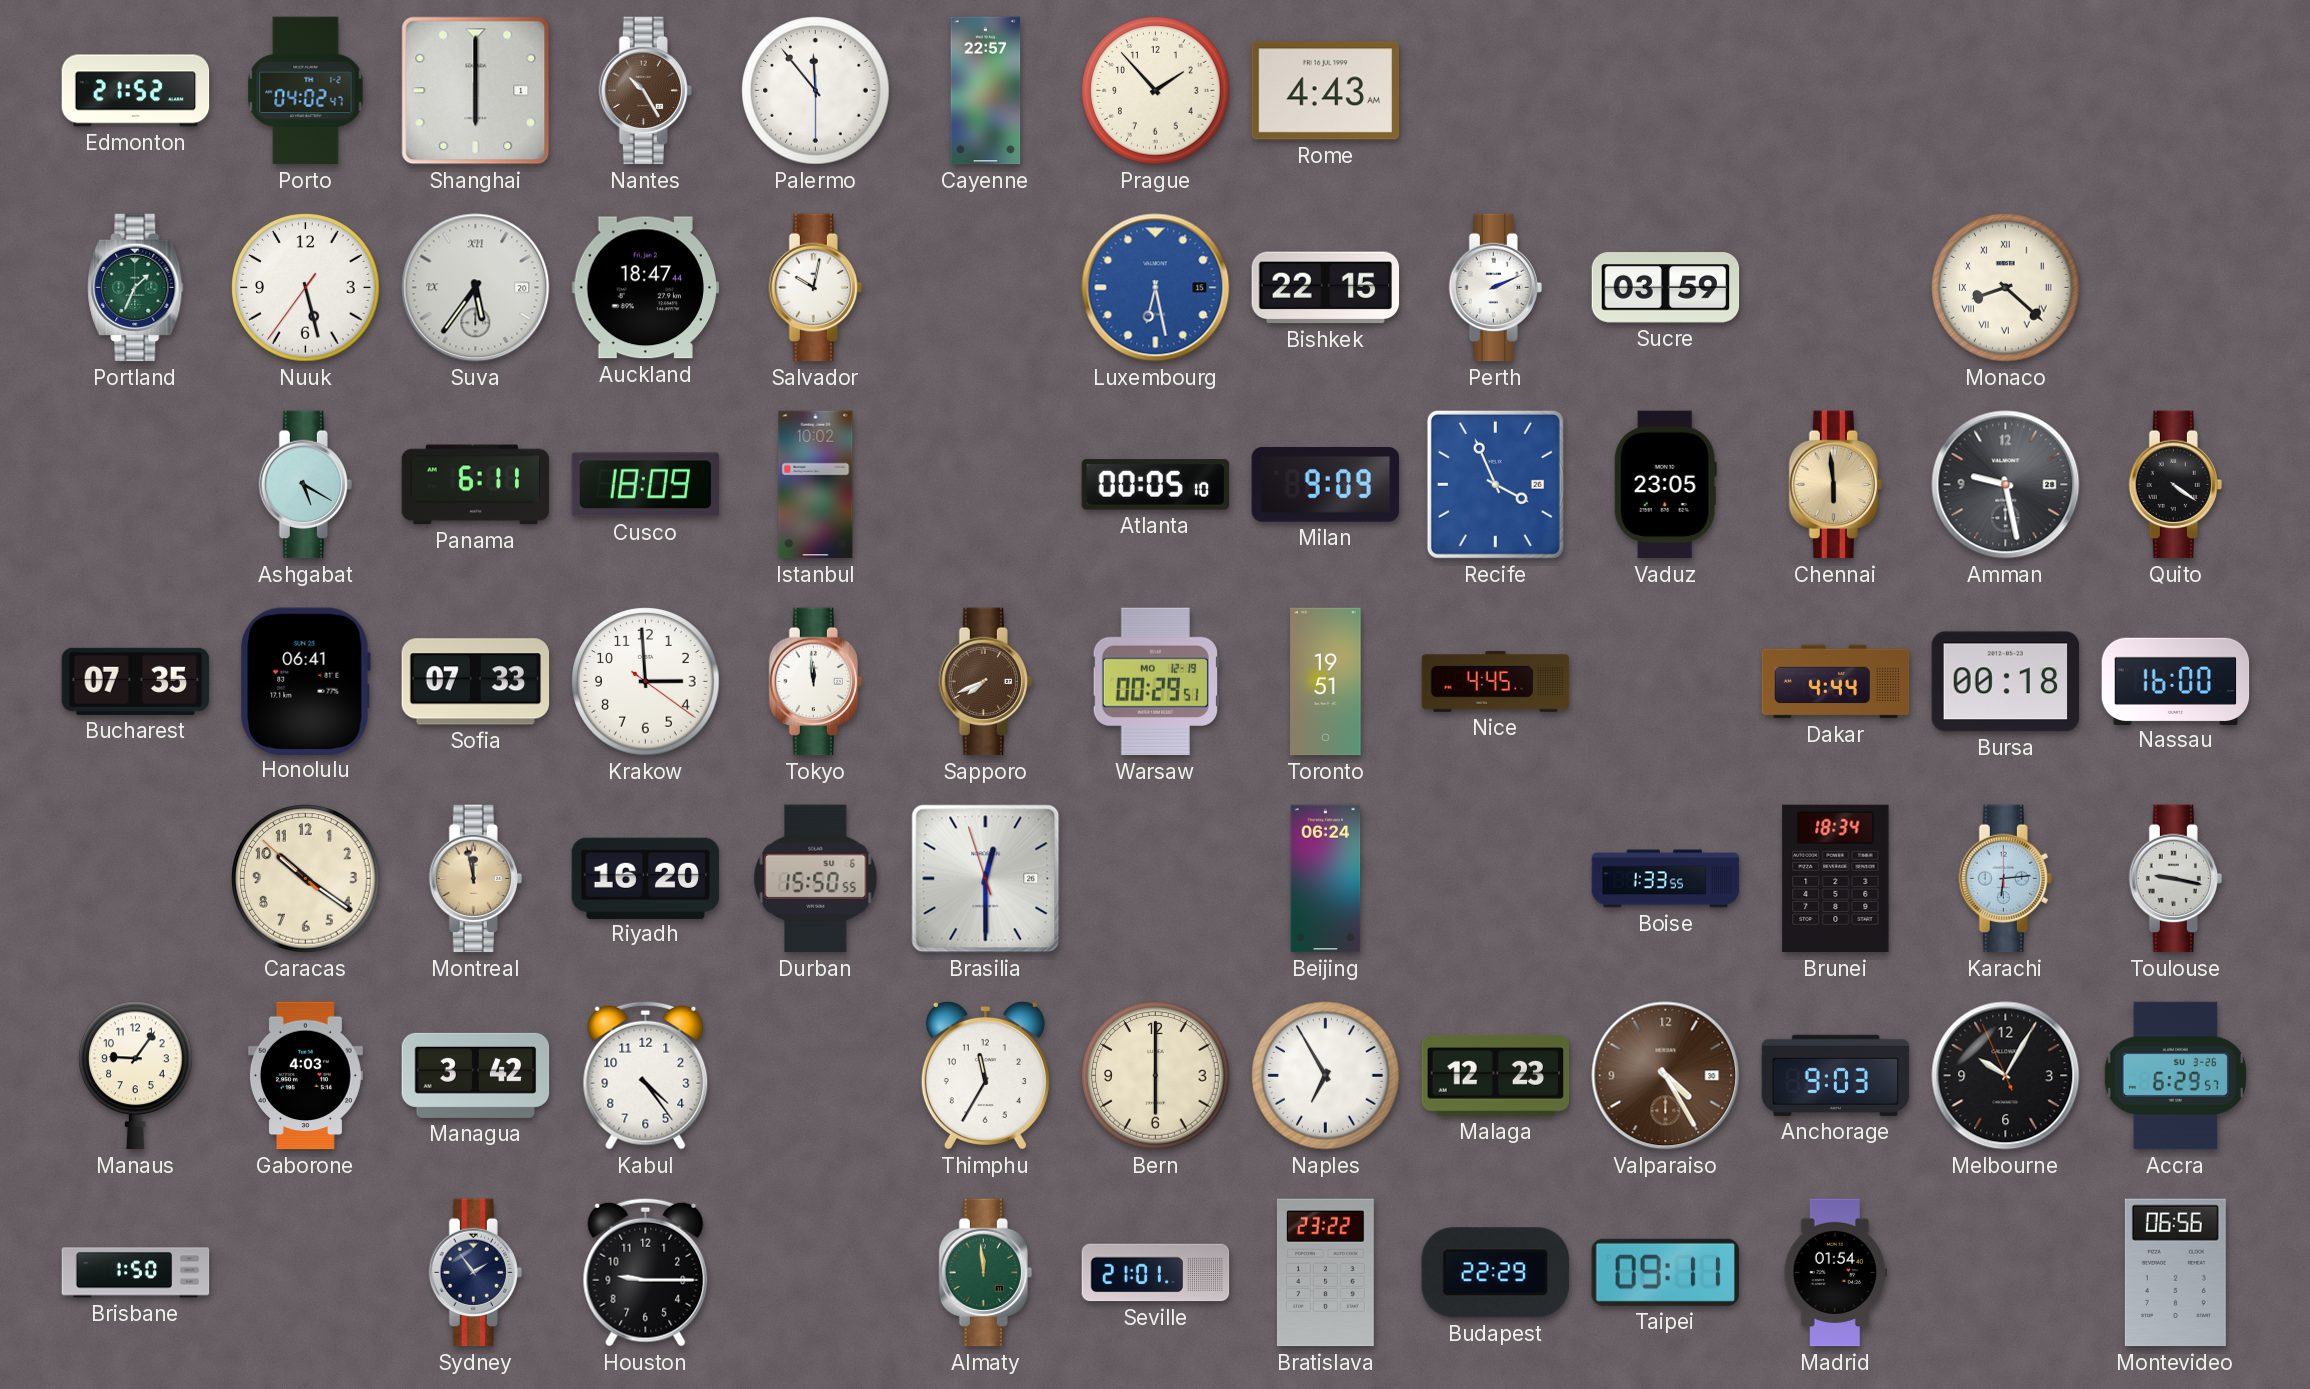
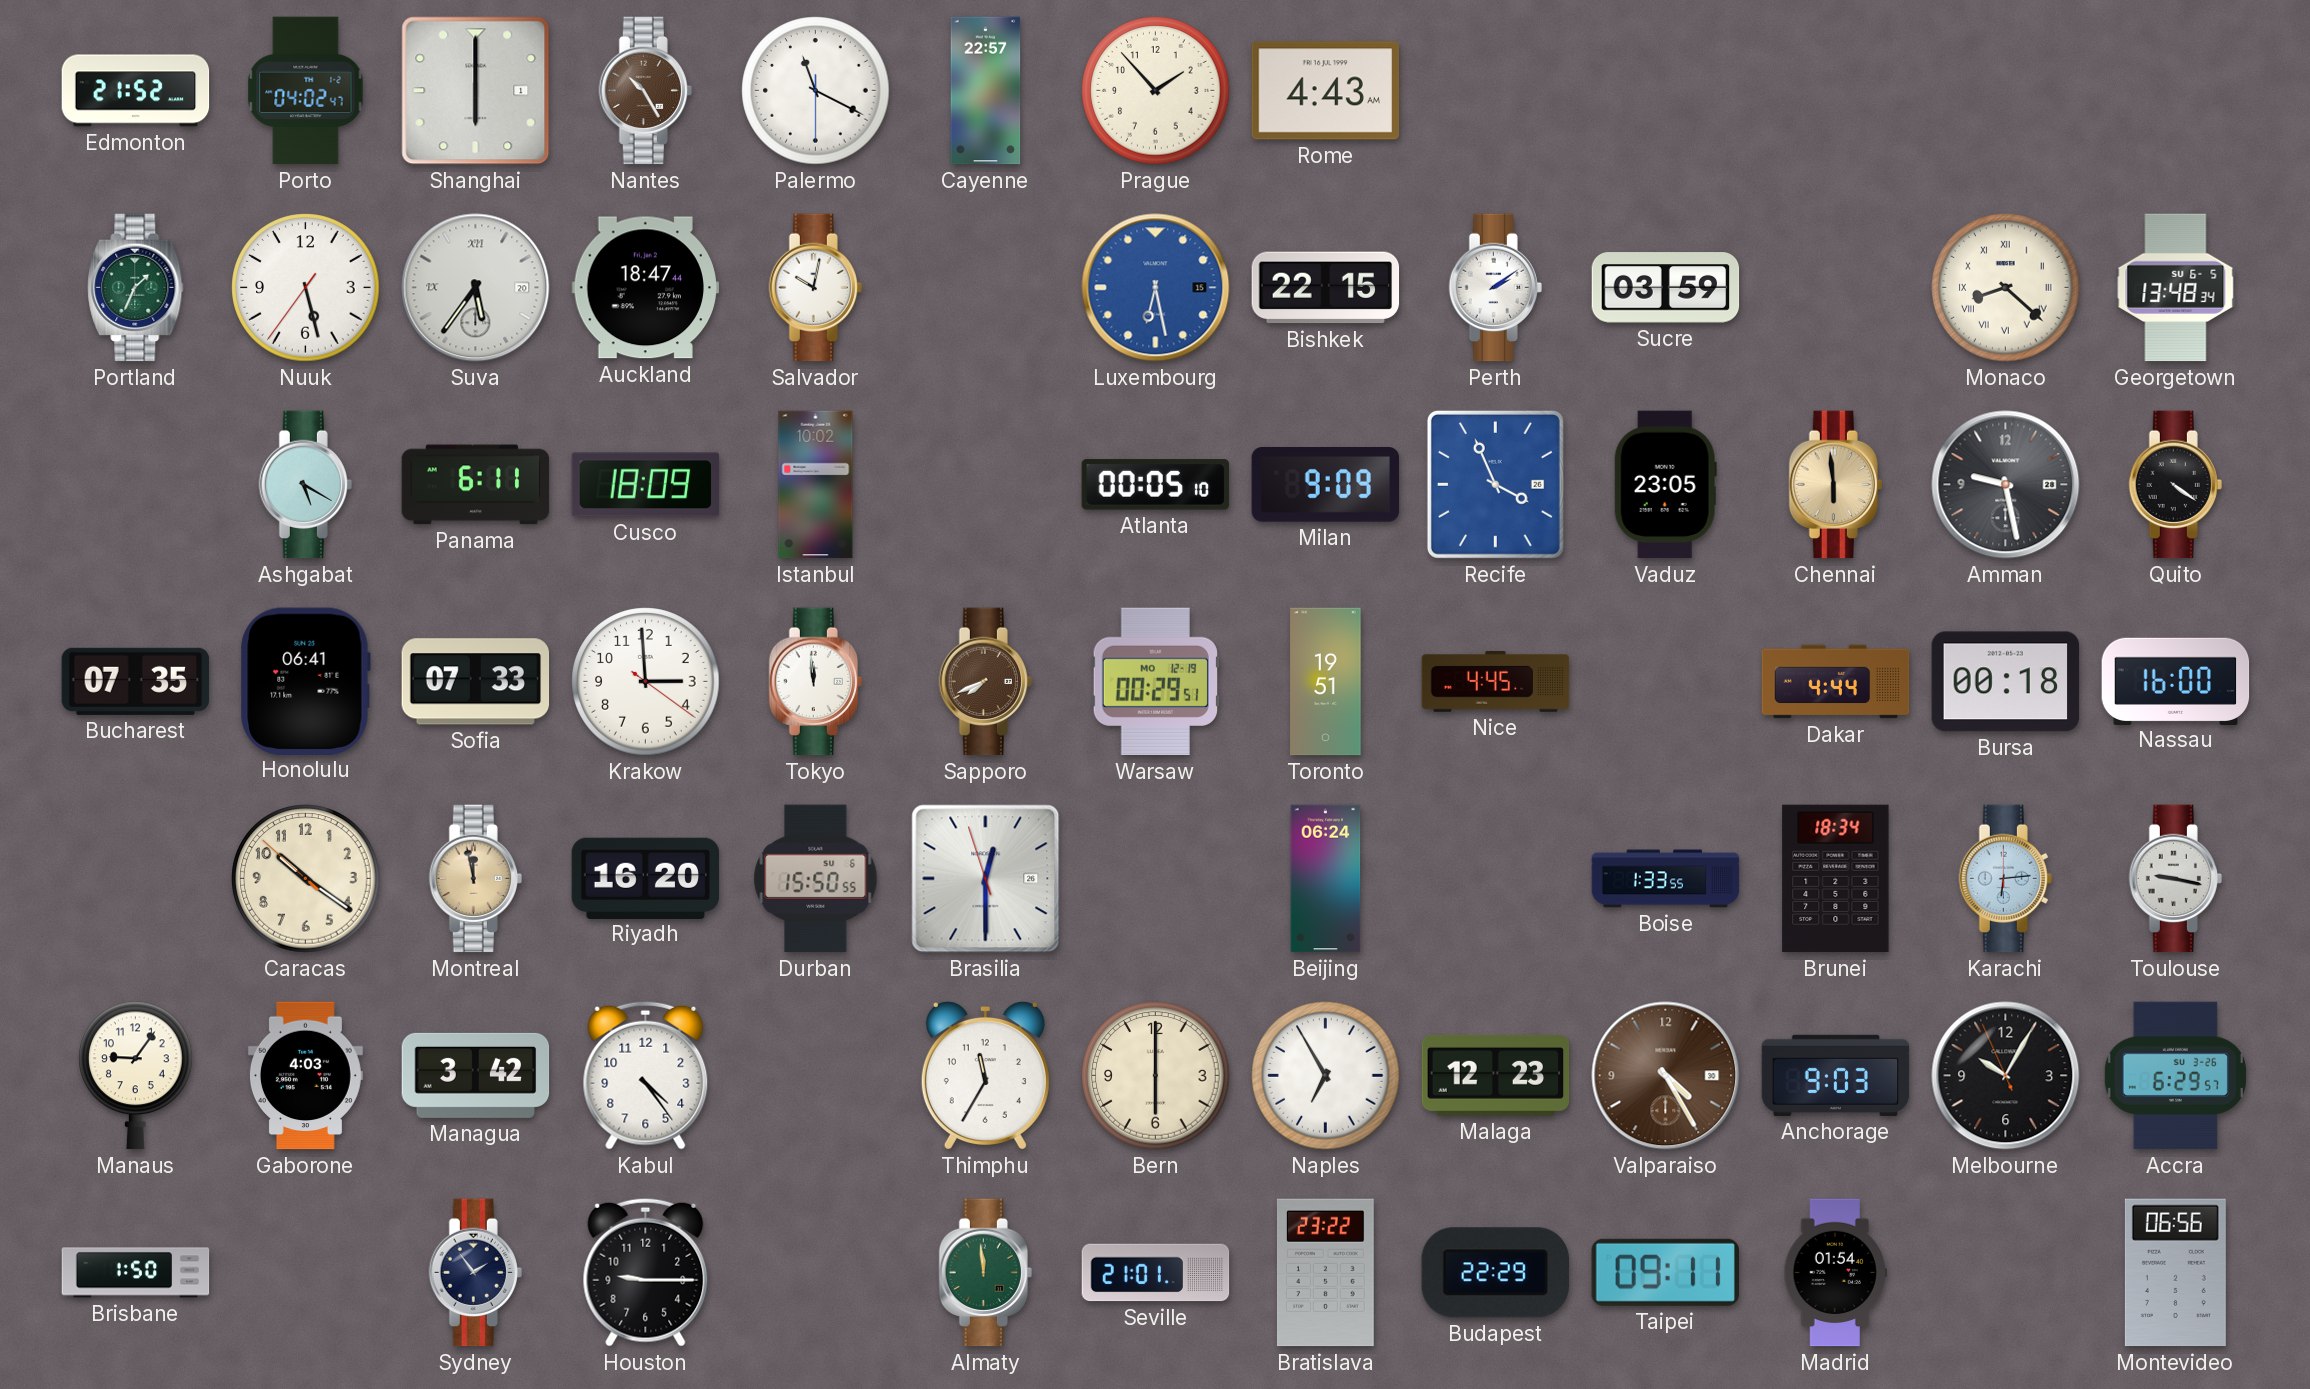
Palermo: 11:53 -> 11:19 (816, 91)
Perth: 2:11 -> 2:09 (1495, 288)
Georgetown: none -> 13:48 (2176, 288)
